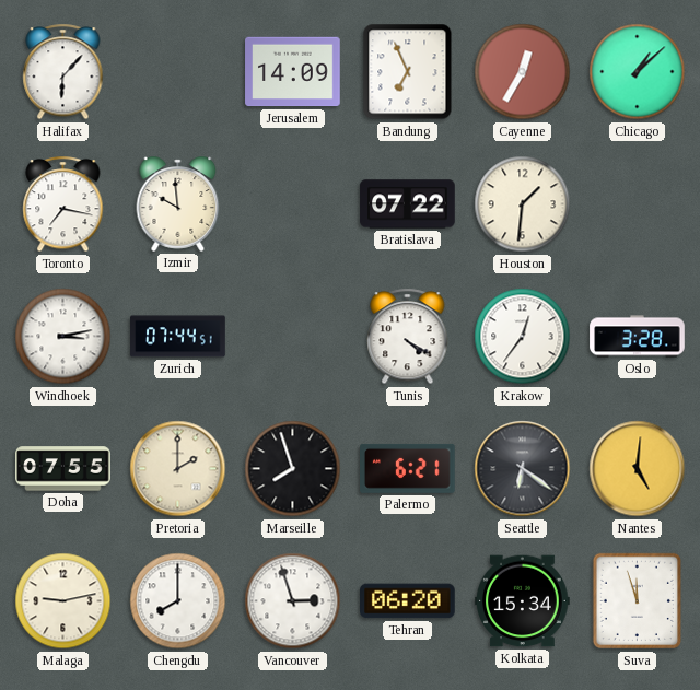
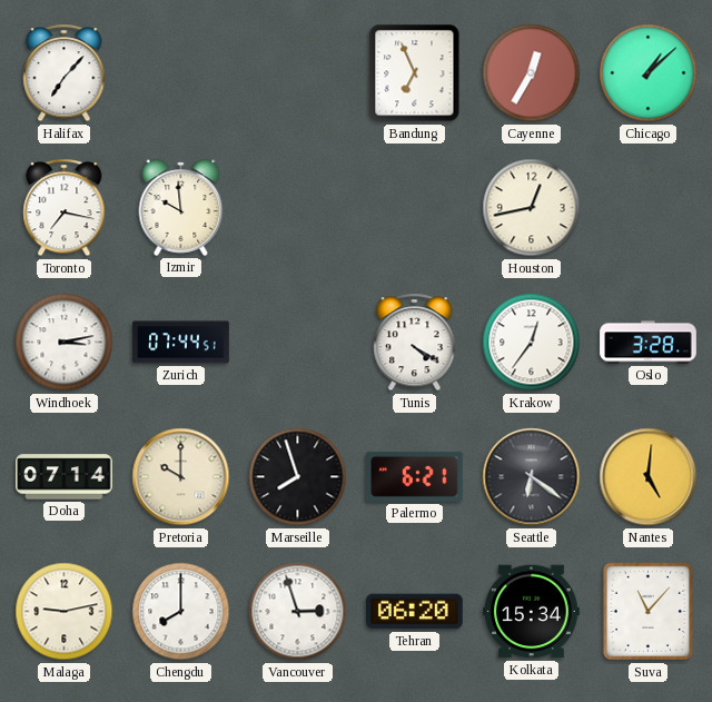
Halifax: 6:07 -> 7:07 (65, 73)
Jerusalem: 14:09 -> none (293, 72)
Bratislava: 07:22 -> none (408, 204)
Houston: 1:31 -> 12:43 (532, 208)
Doha: 07:55 -> 07:14 (65, 477)
Pretoria: 2:00 -> 10:00 (181, 477)
Suva: 11:57 -> 11:07 (647, 612)
